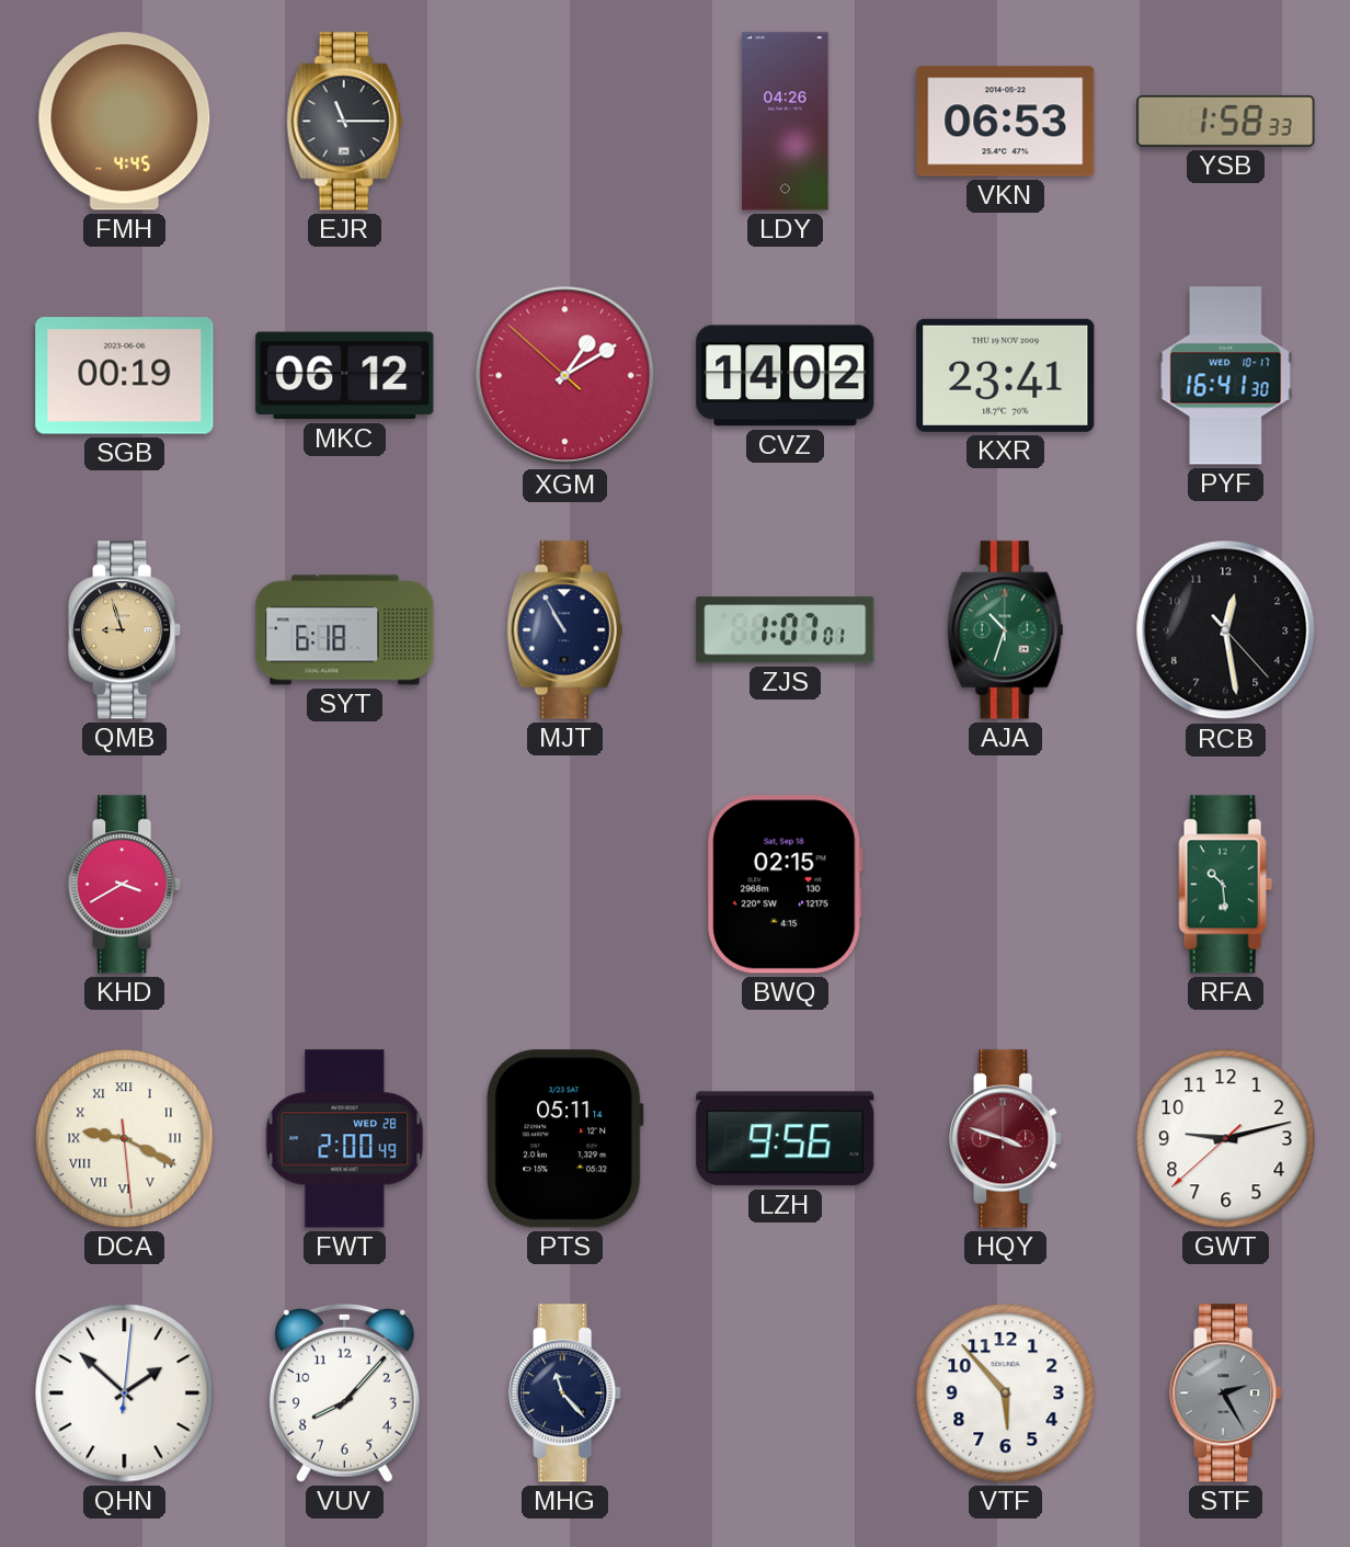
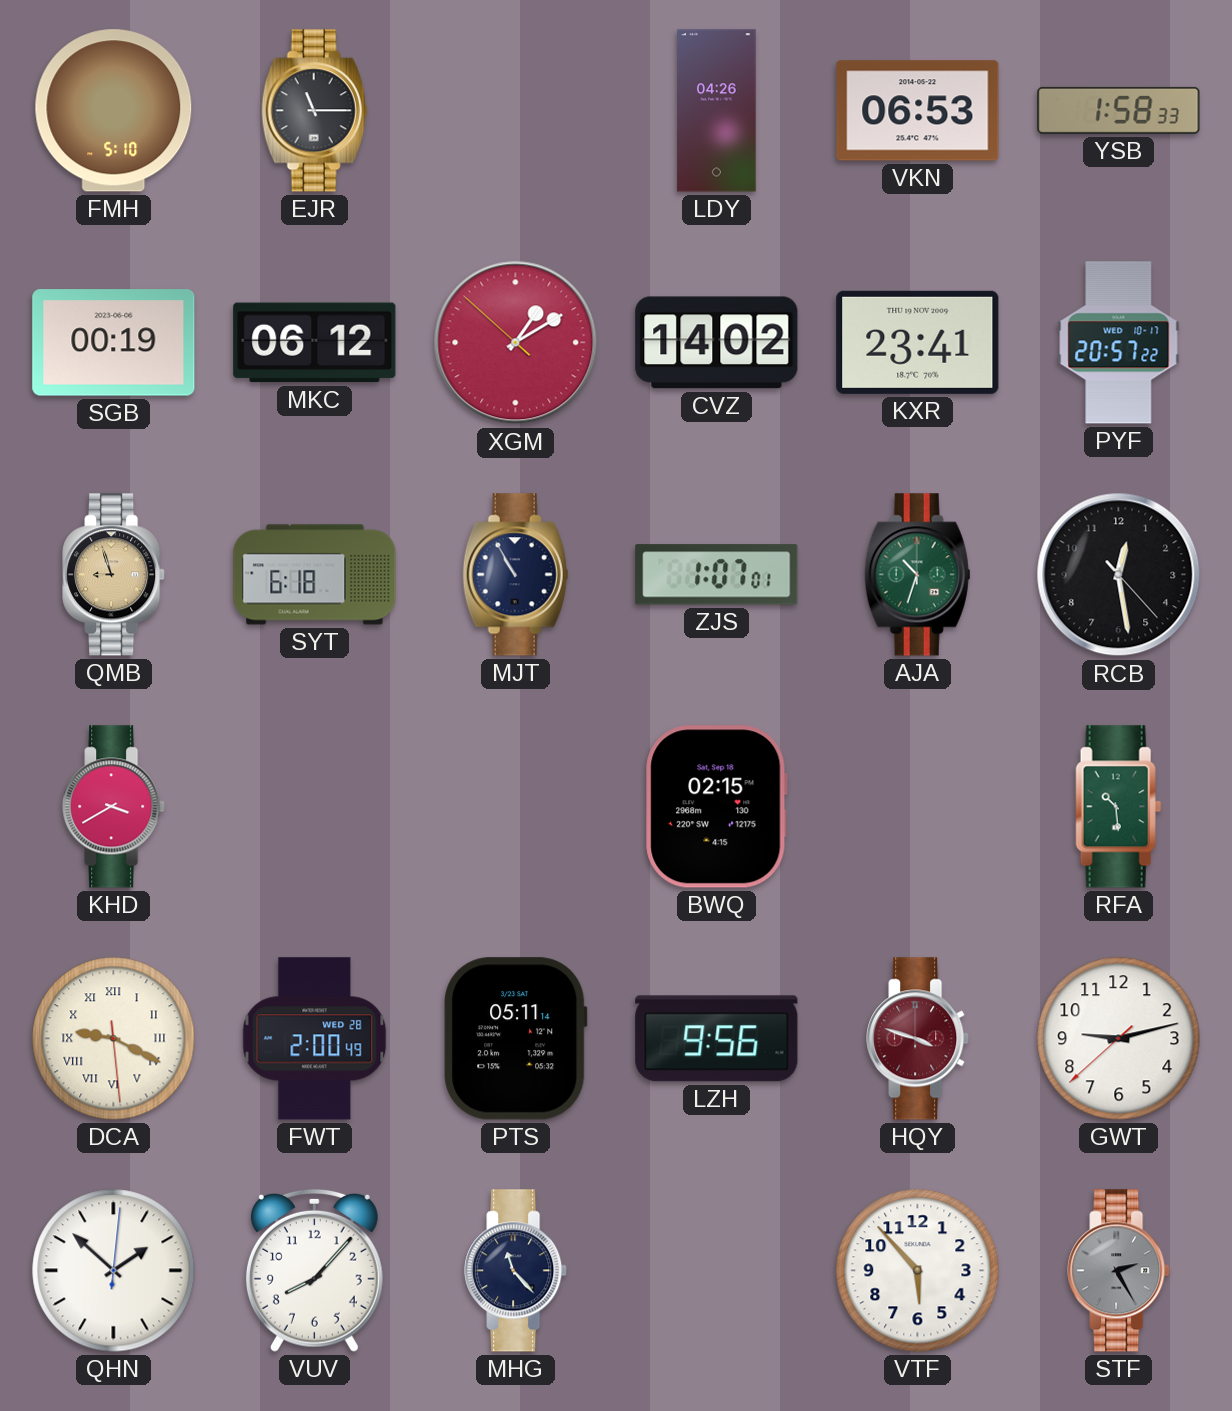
FMH: 4:45 -> 5:10 (114, 111)
PYF: 16:41 -> 20:57 (1119, 343)
